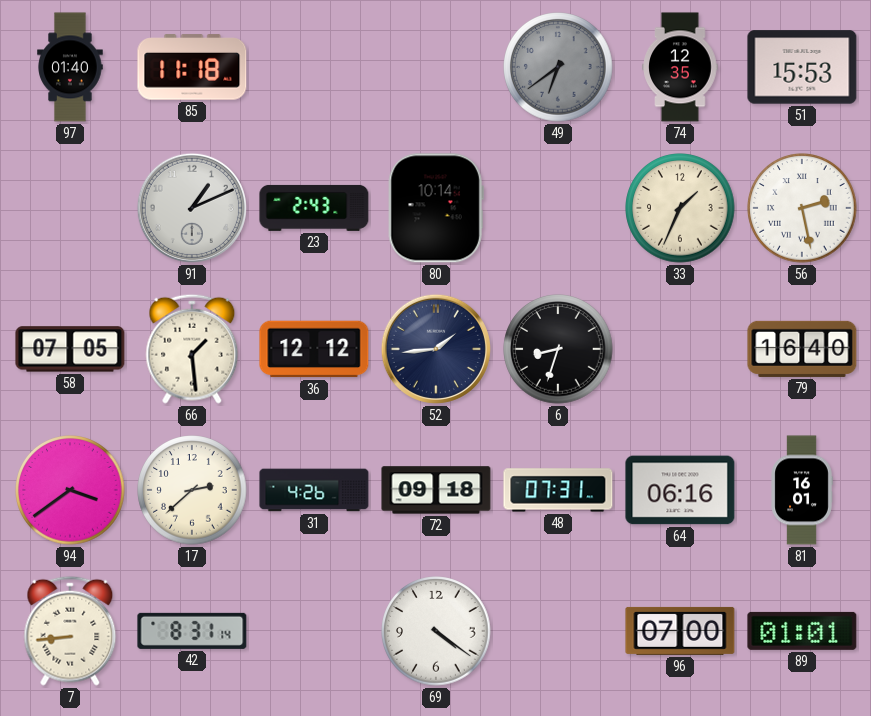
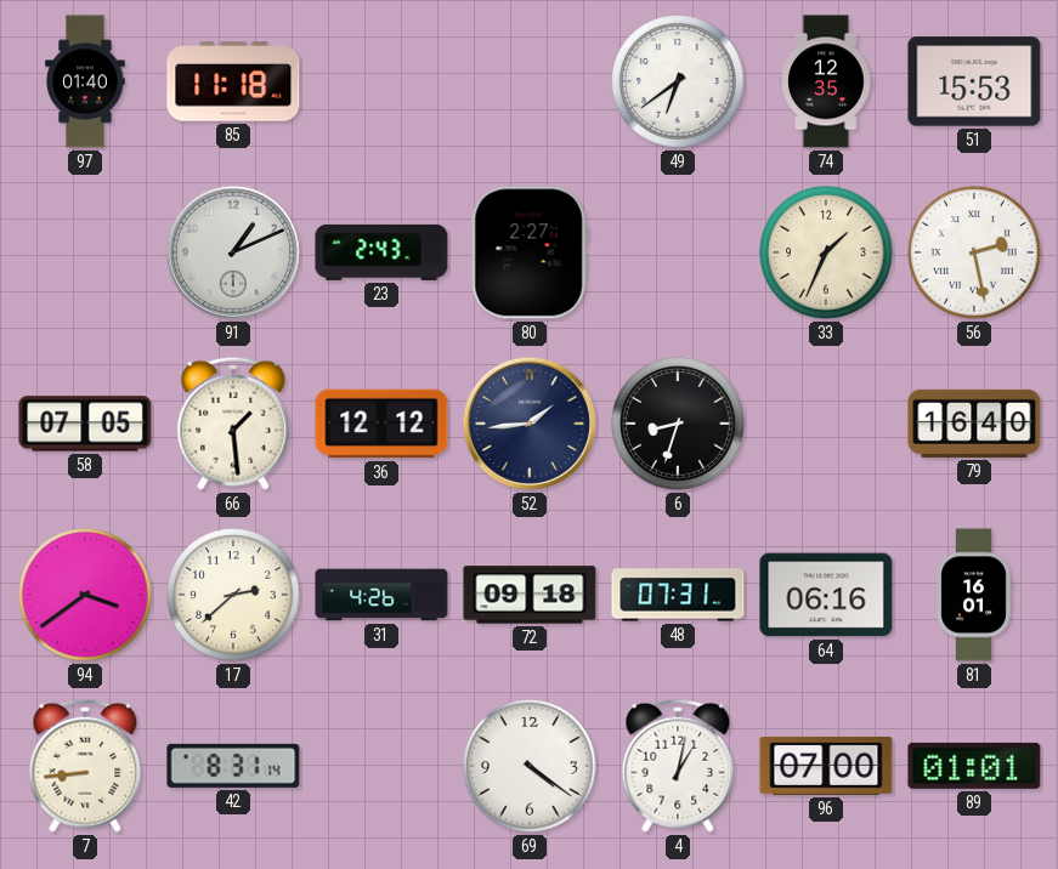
49 dial: grey -> white (678, 81)
80: 10:14 -> 2:27 (530, 252)
4: none -> 1:02 (678, 766)
